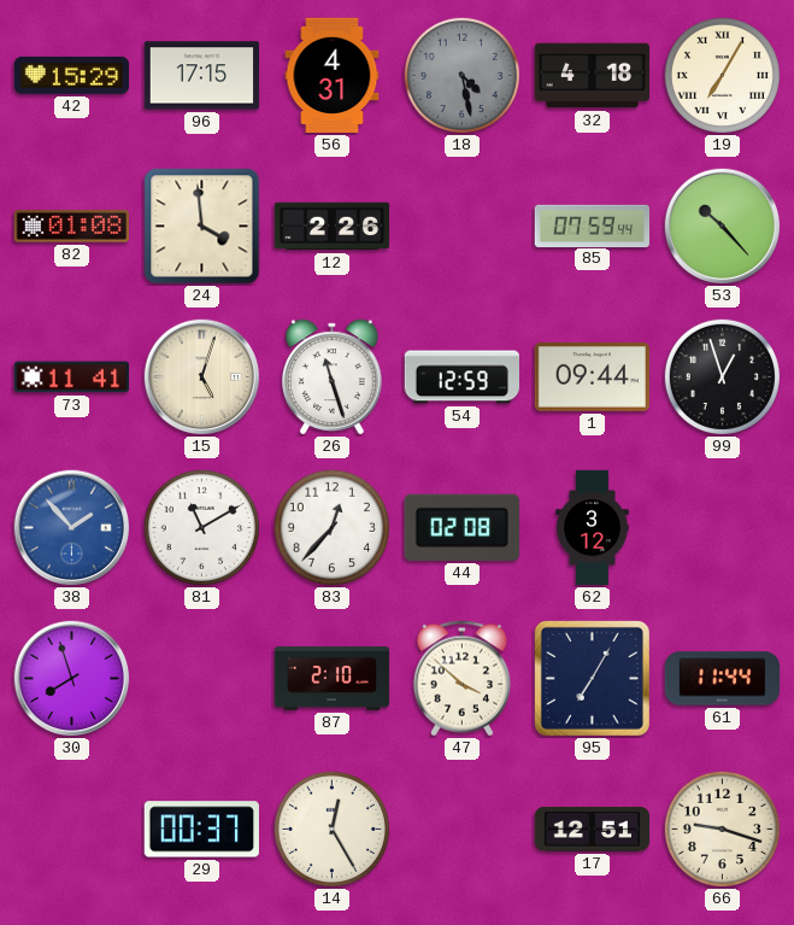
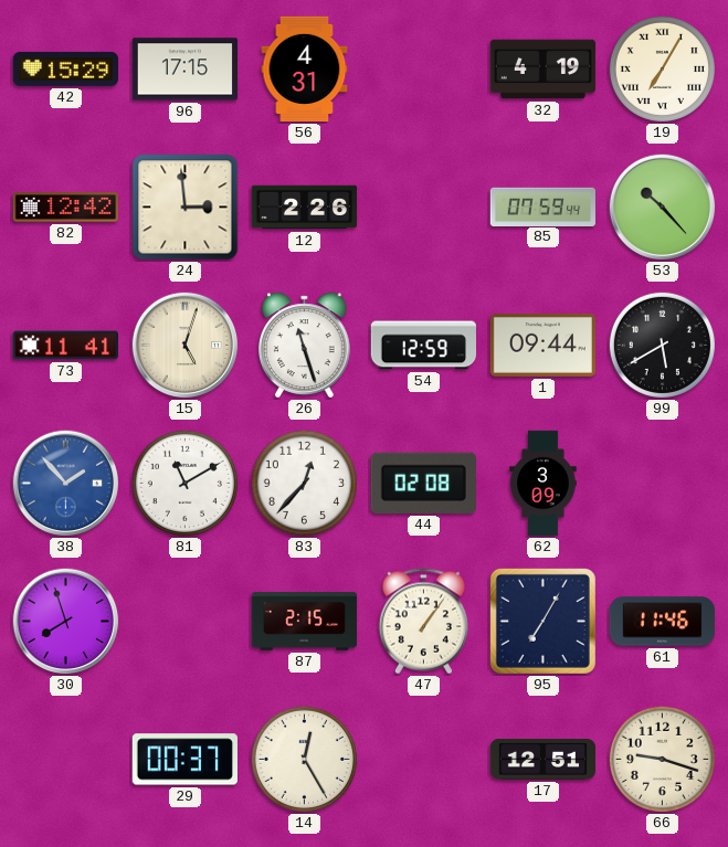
18: 4:28 -> none (461, 75)
32: 4:18 -> 4:19 (544, 70)
82: 01:08 -> 12:42 (66, 208)
24: 3:59 -> 2:59 (186, 208)
99: 12:57 -> 5:40 (662, 345)
62: 3:12 -> 3:09 (544, 484)
87: 2:10 -> 2:15 (305, 622)
47: 3:52 -> 1:06 (423, 622)
61: 11:44 -> 11:46 (663, 622)
